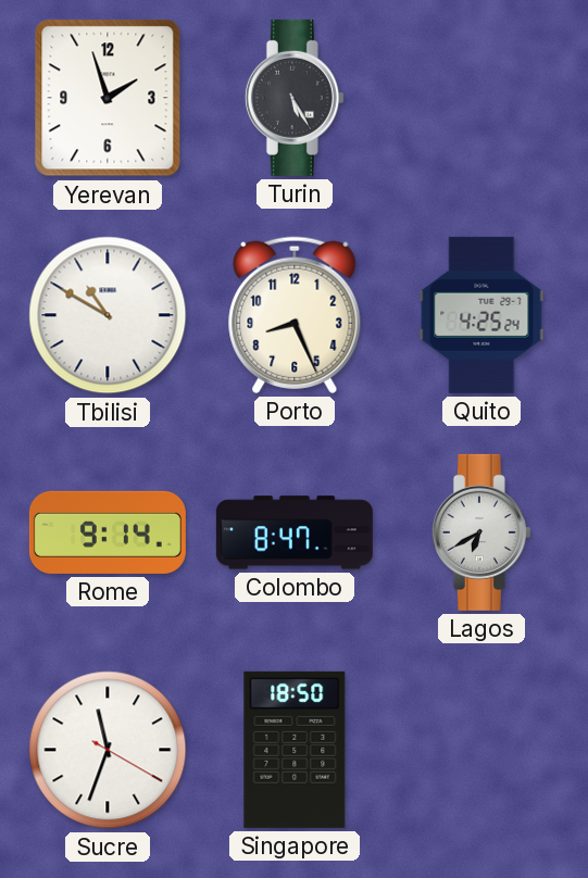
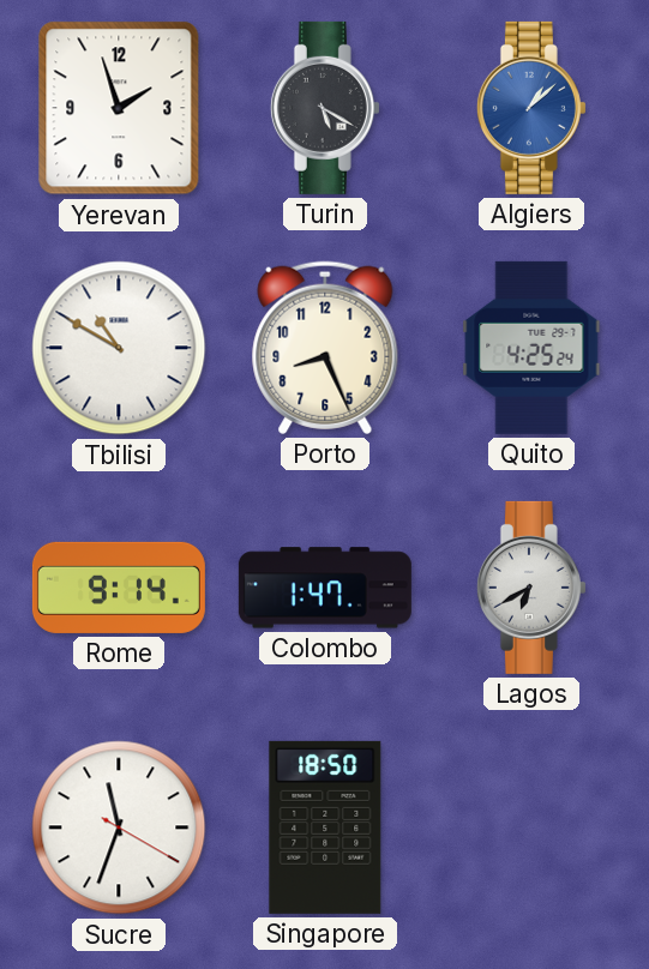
Turin: 5:25 -> 5:20 (325, 108)
Algiers: none -> 1:08 (531, 108)
Colombo: 8:47 -> 1:47 (325, 588)
